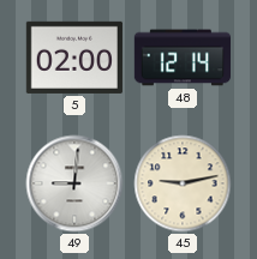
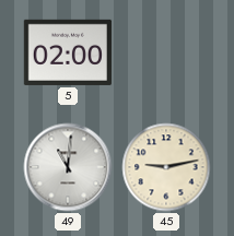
48: 12:14 -> none (181, 58)
49: 9:01 -> 11:01 (68, 167)
